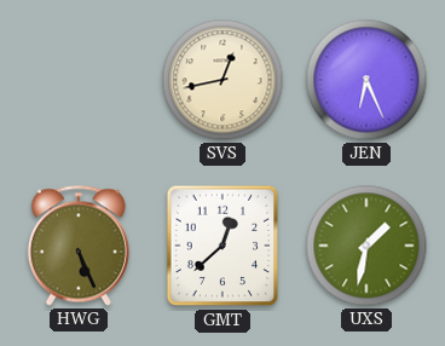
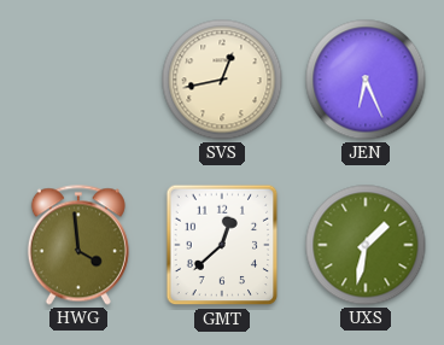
HWG: 5:26 -> 3:59 (78, 245)
